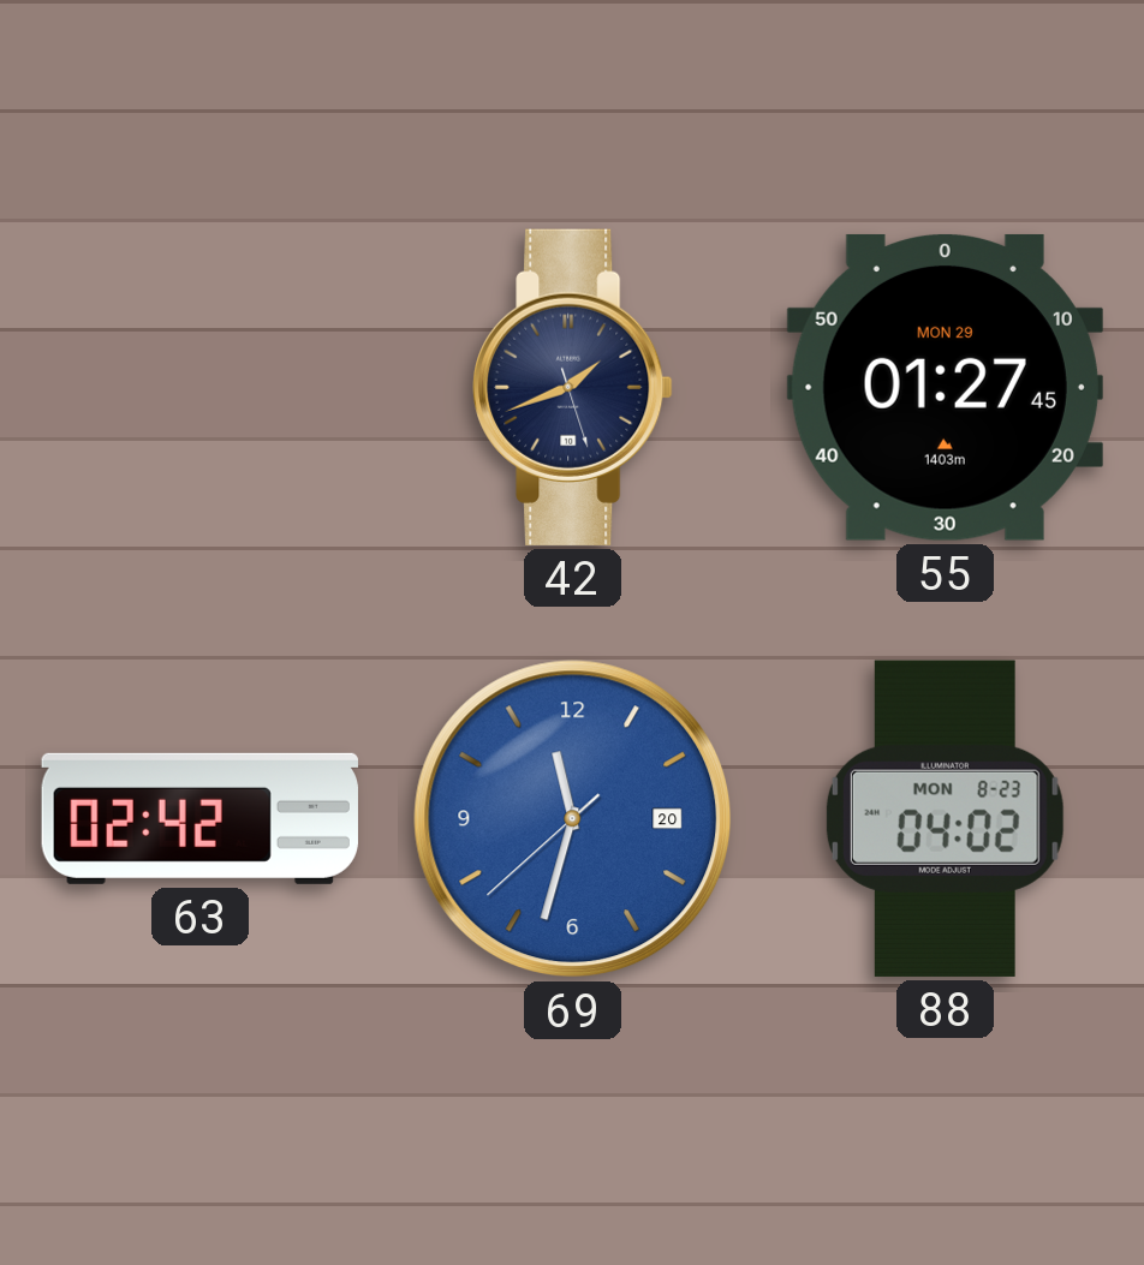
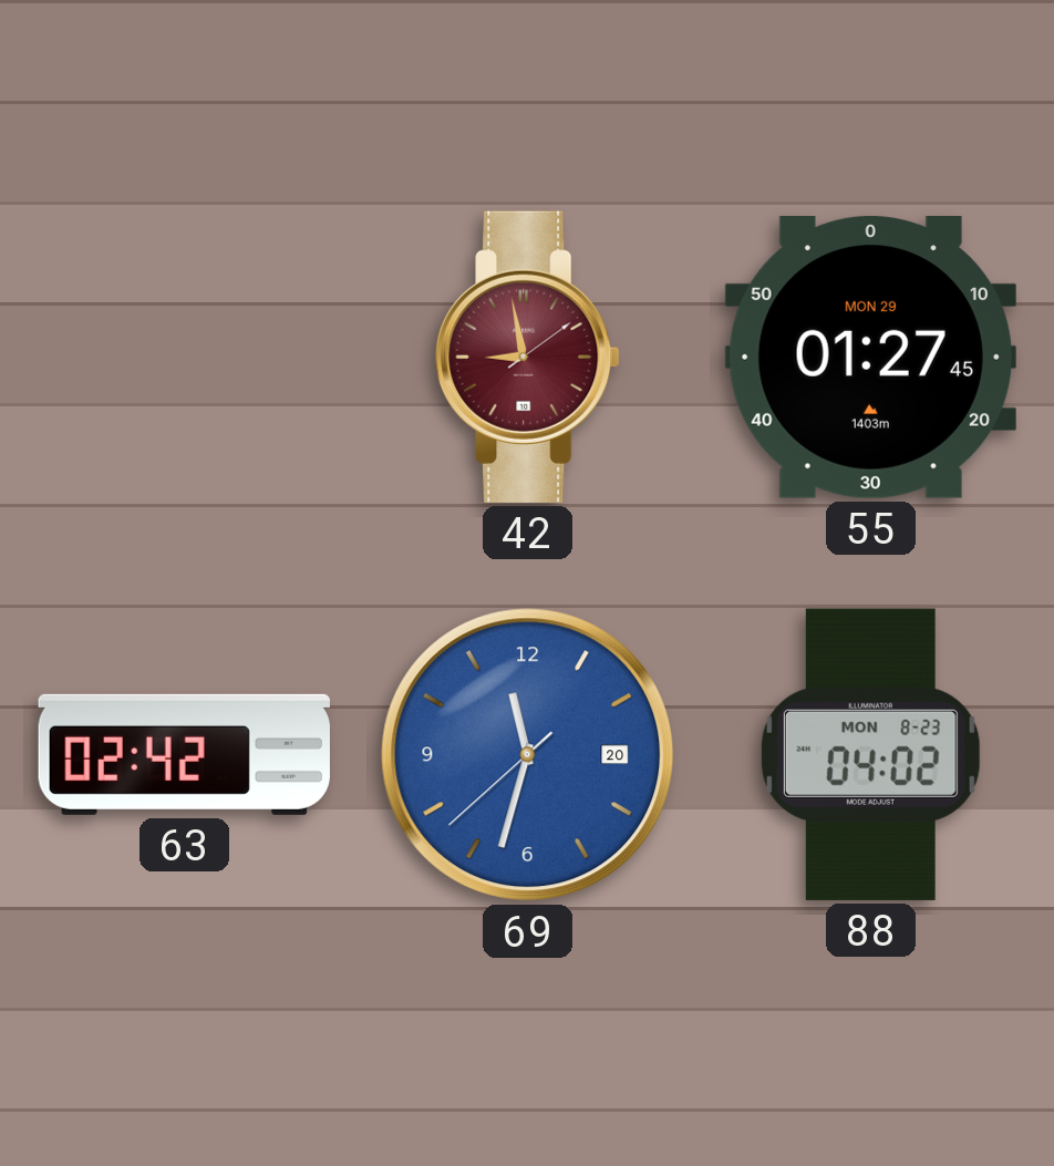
42: 1:41 -> 8:58 (528, 357)
42 dial: navy -> burgundy (528, 357)
